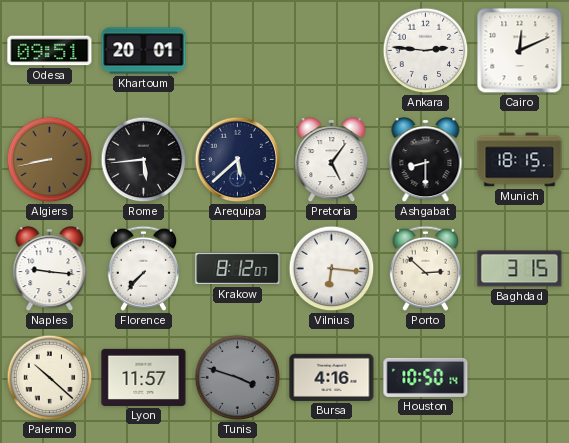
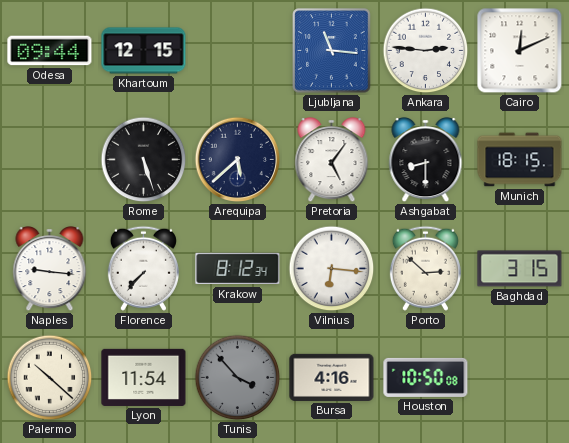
Odesa: 09:51 -> 09:44 (50, 51)
Khartoum: 20:01 -> 12:15 (144, 51)
Ljubljana: none -> 11:16 (332, 51)
Algiers: 8:43 -> none (50, 160)
Rome: 5:44 -> 5:27 (144, 160)
Krakow: 8:12:07 -> 8:12:34 (238, 269)
Lyon: 11:57 -> 11:54 (144, 377)
Tunis: 3:48 -> 3:53 (238, 378)
Houston: 10:50:14 -> 10:50:08 (426, 377)
